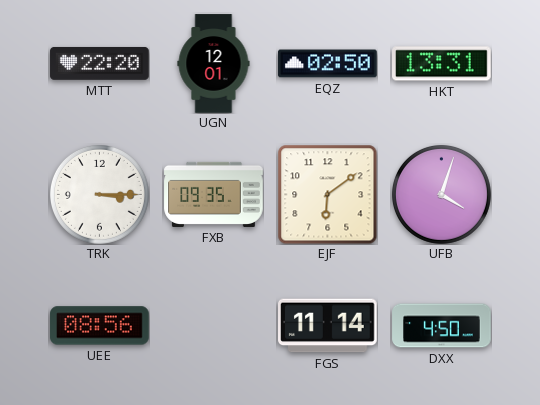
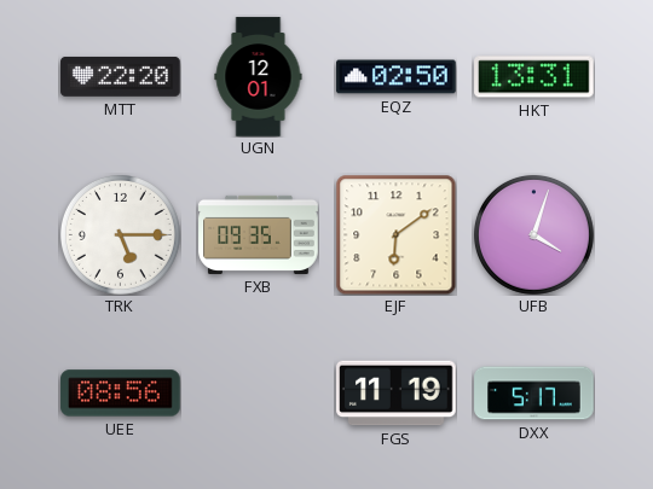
TRK: 3:15 -> 5:15 (120, 234)
FGS: 11:14 -> 11:19 (397, 394)
DXX: 4:50 -> 5:17 (534, 394)
